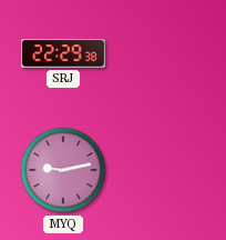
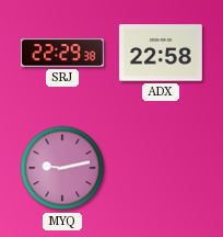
ADX: none -> 22:58 (161, 53)
